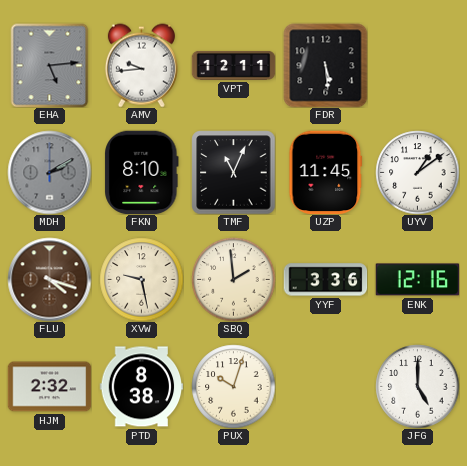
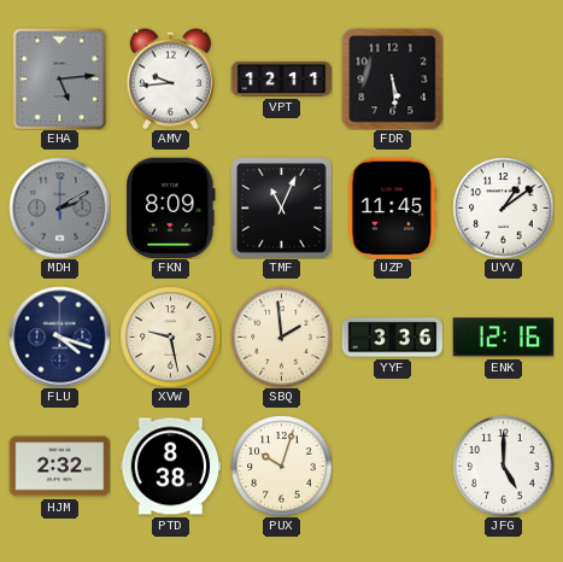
FKN: 8:10 -> 8:09 (171, 207)
FLU dial: brown -> navy (59, 336)
